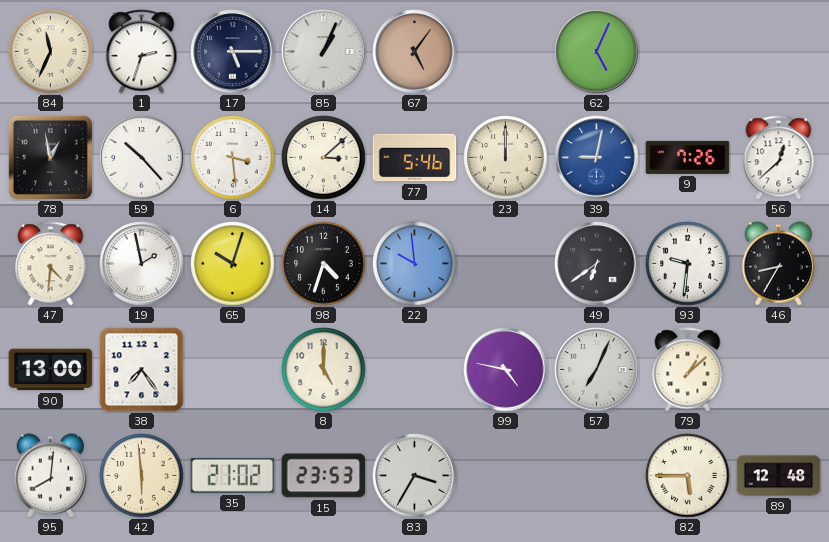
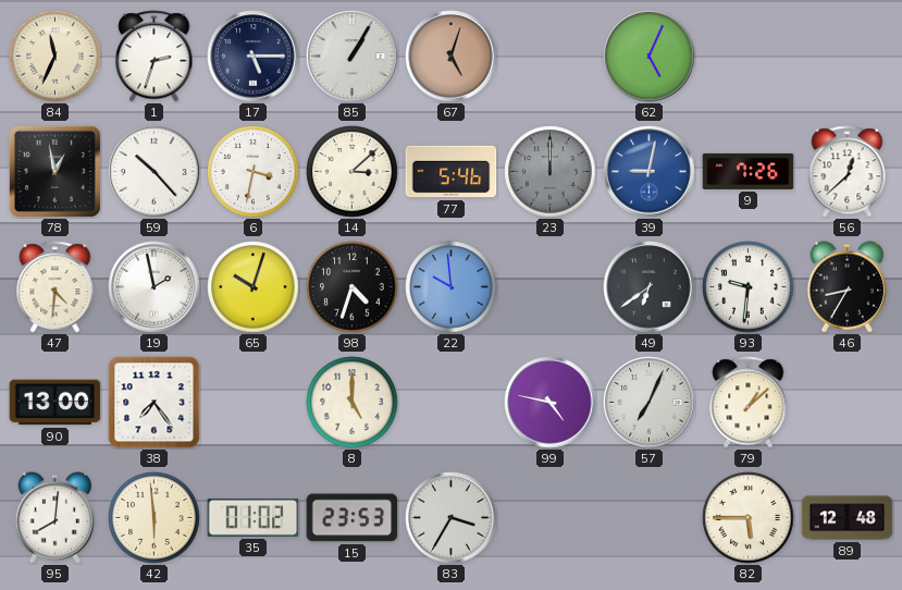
85: 1:04 -> 1:05 (353, 57)
67: 5:06 -> 5:03 (452, 57)
6: 3:29 -> 3:32 (254, 172)
23 dial: cream -> grey (551, 172)
35: 21:02 -> 01:02 (254, 518)
